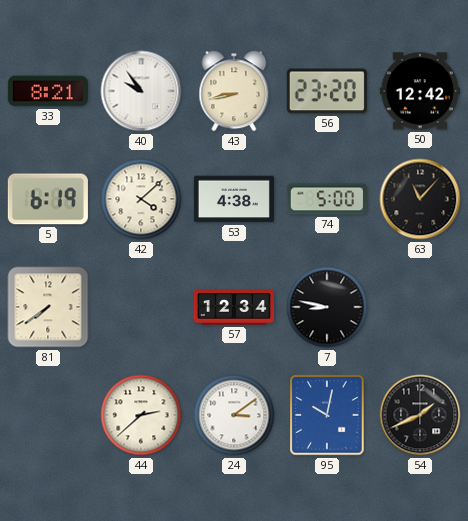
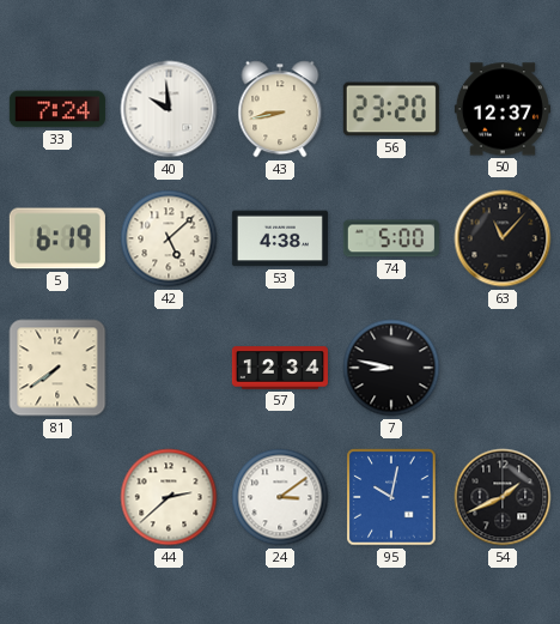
33: 8:21 -> 7:24 (57, 109)
40: 9:54 -> 9:59 (169, 109)
50: 12:42 -> 12:37 (503, 109)
42: 4:08 -> 5:08 (169, 238)
